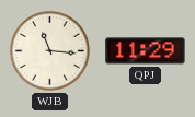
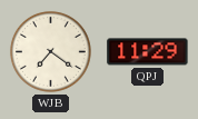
WJB: 11:16 -> 7:21 (50, 51)
